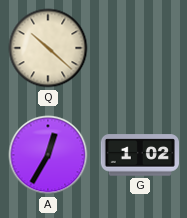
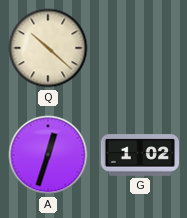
A: 12:35 -> 12:33 (48, 155)
